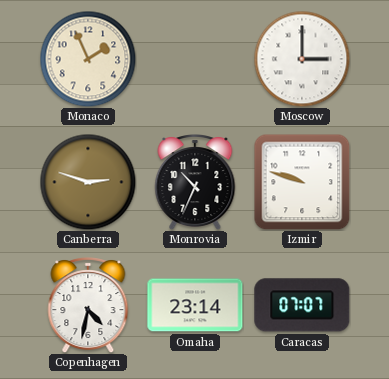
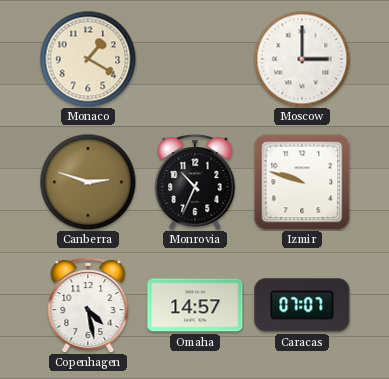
Monaco: 1:56 -> 1:20 (88, 59)
Copenhagen: 4:32 -> 4:28 (88, 306)
Omaha: 23:14 -> 14:57 (195, 305)
